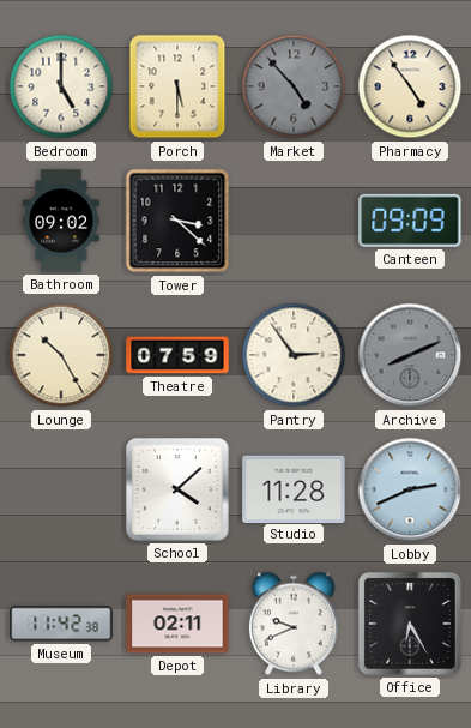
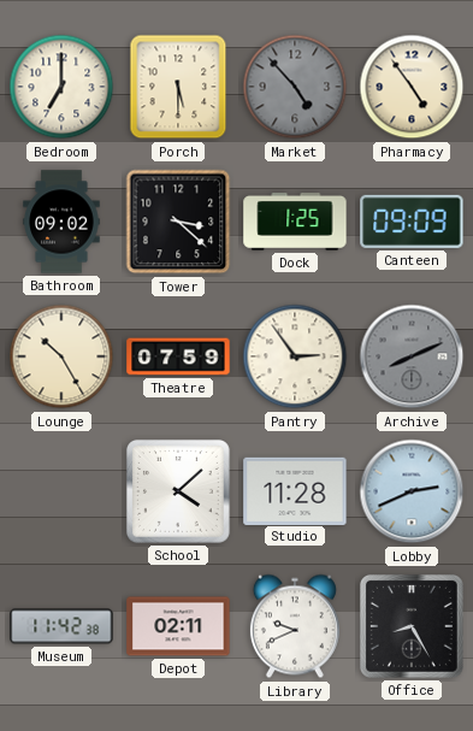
Bedroom: 5:00 -> 7:00 (61, 87)
Dock: none -> 1:25 (295, 223)
Office: 6:25 -> 8:25 (412, 626)
